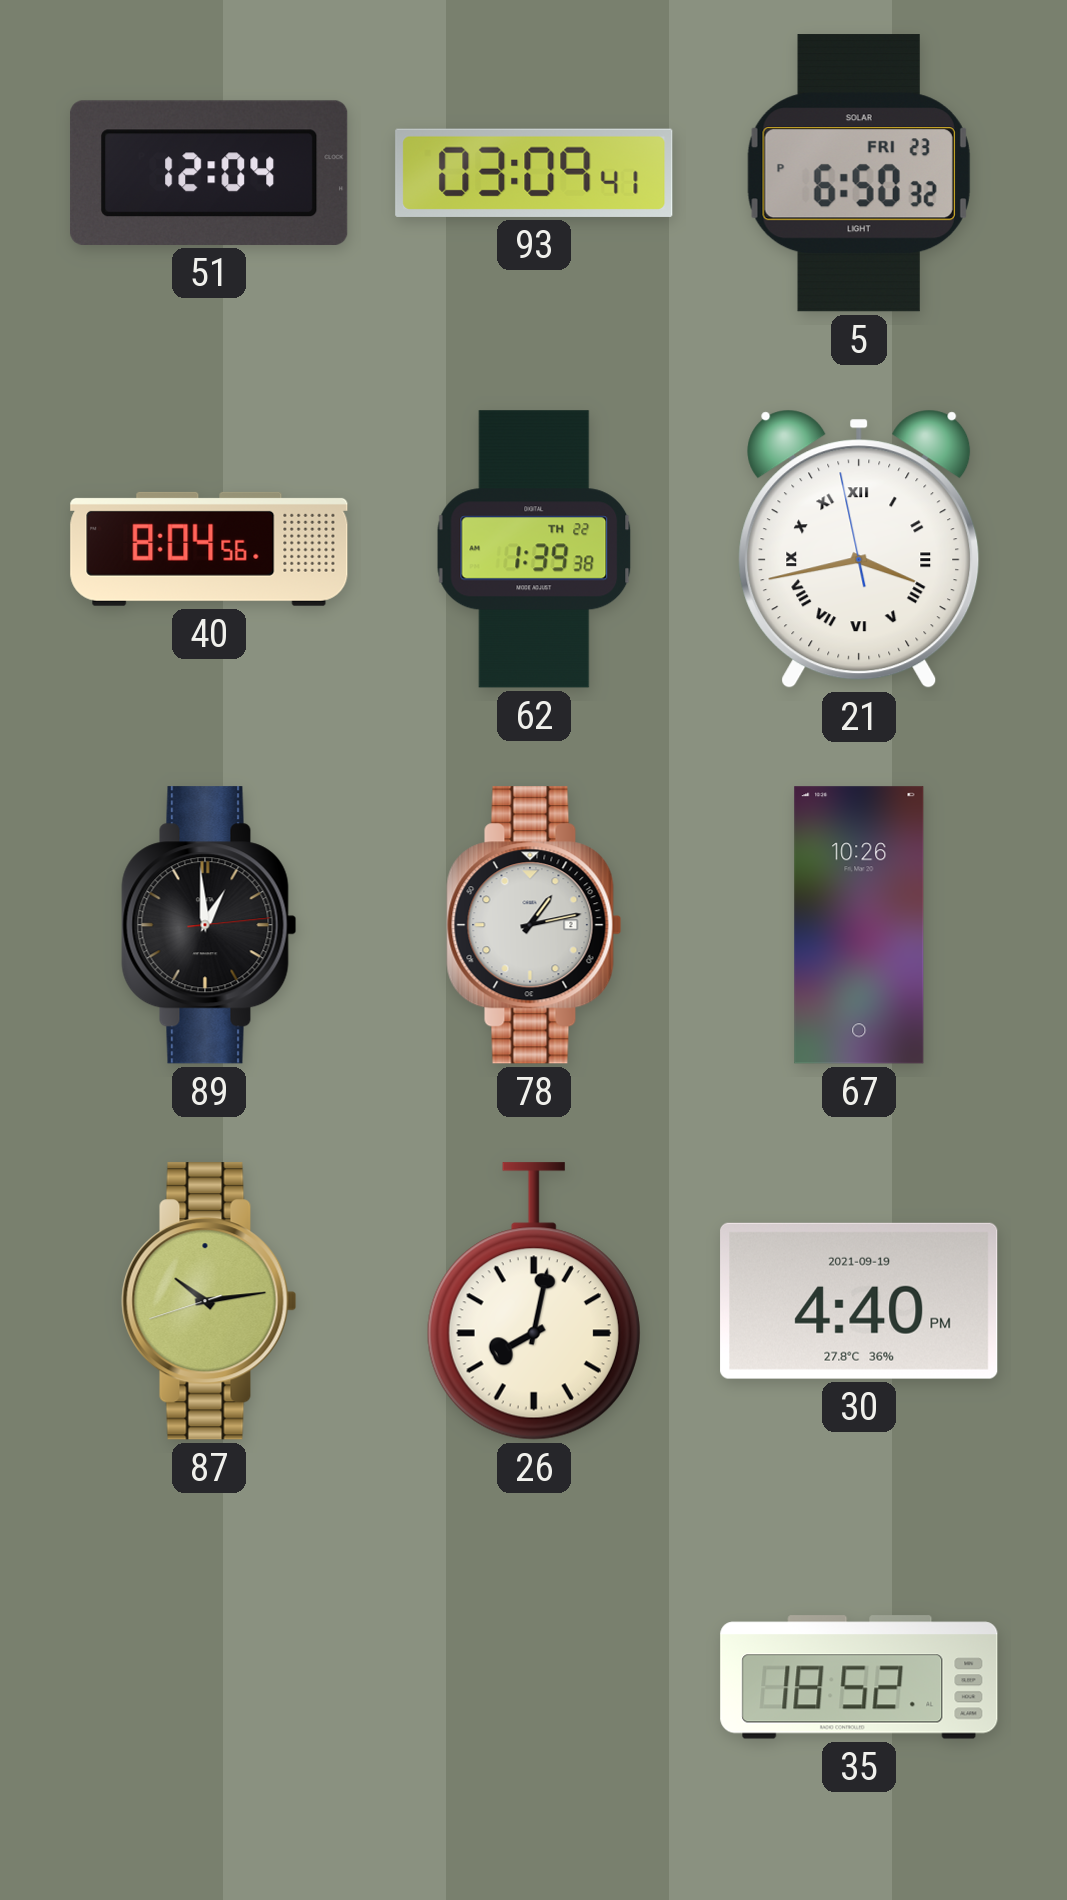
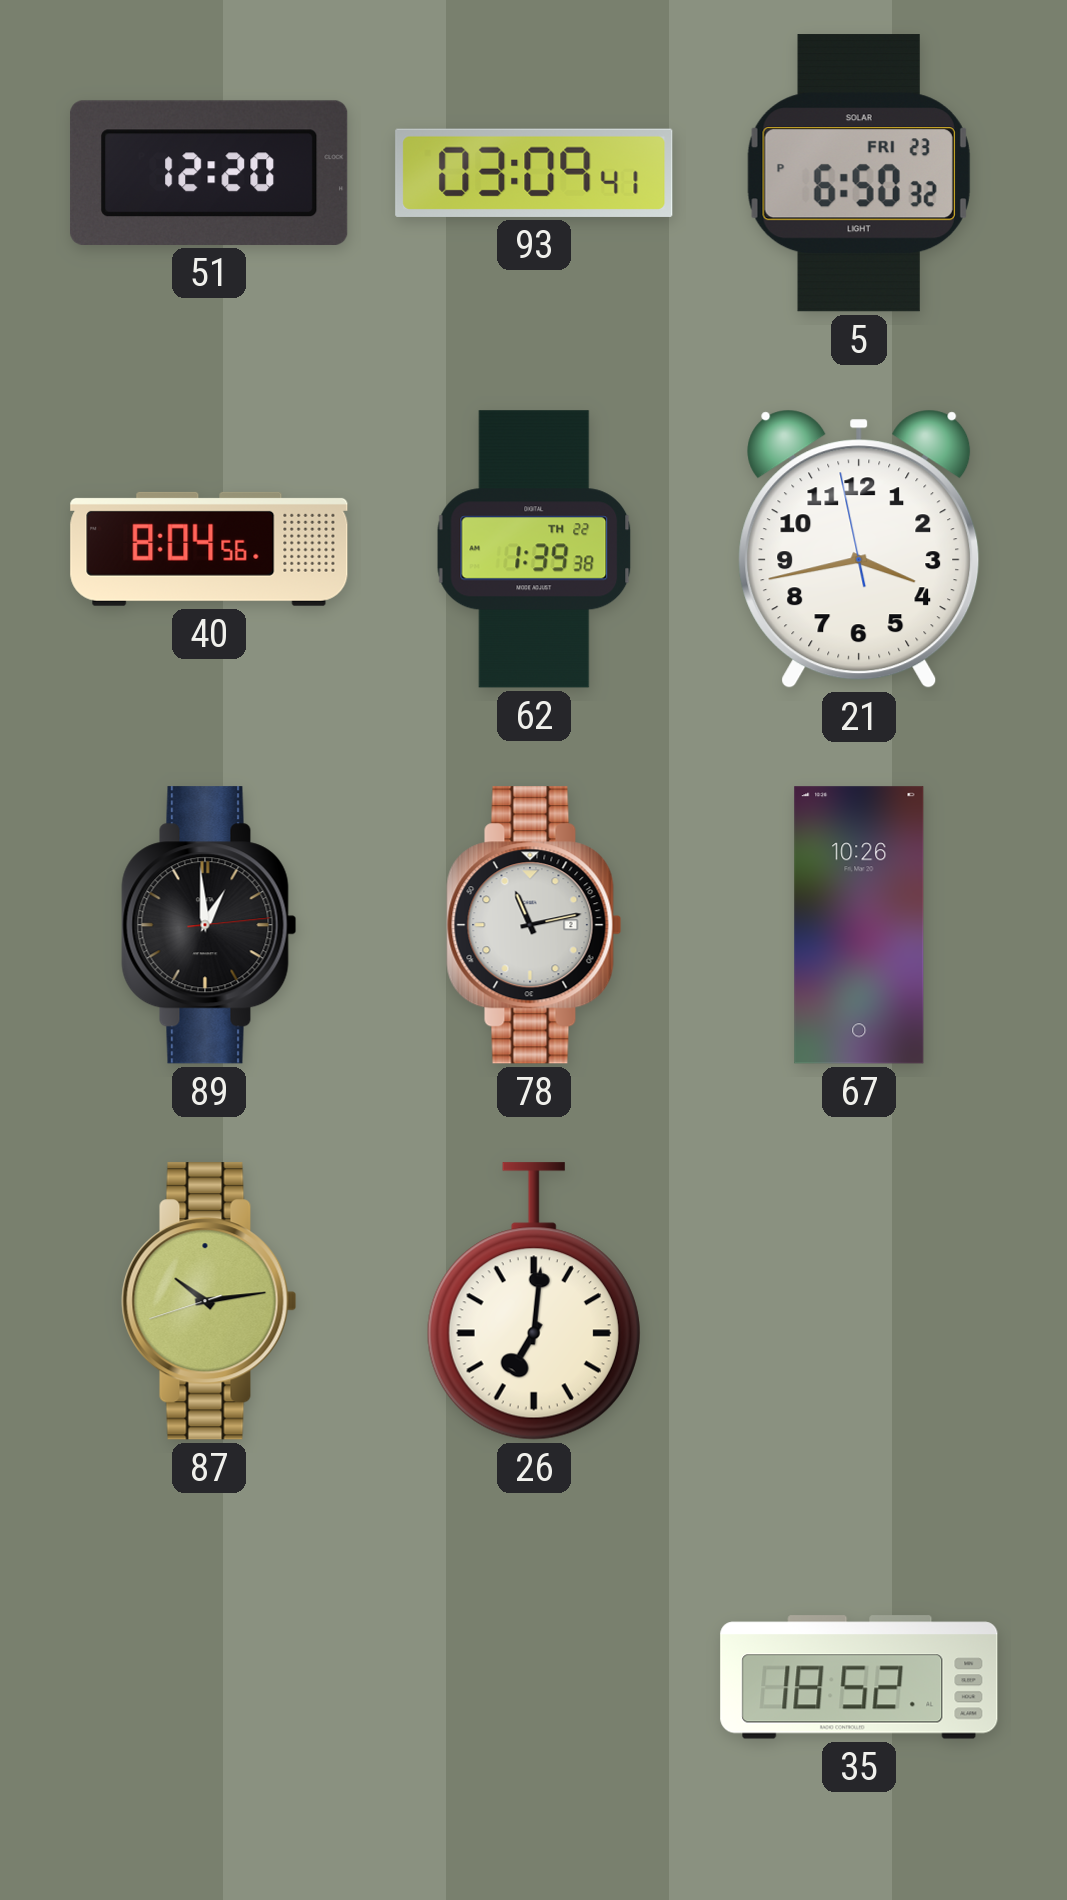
51: 12:04 -> 12:20 (209, 173)
21 numerals: Roman -> Arabic (859, 549)
78: 1:13 -> 11:13 (534, 925)
26: 8:02 -> 7:01 (534, 1301)
30: 4:40 -> none (859, 1301)
